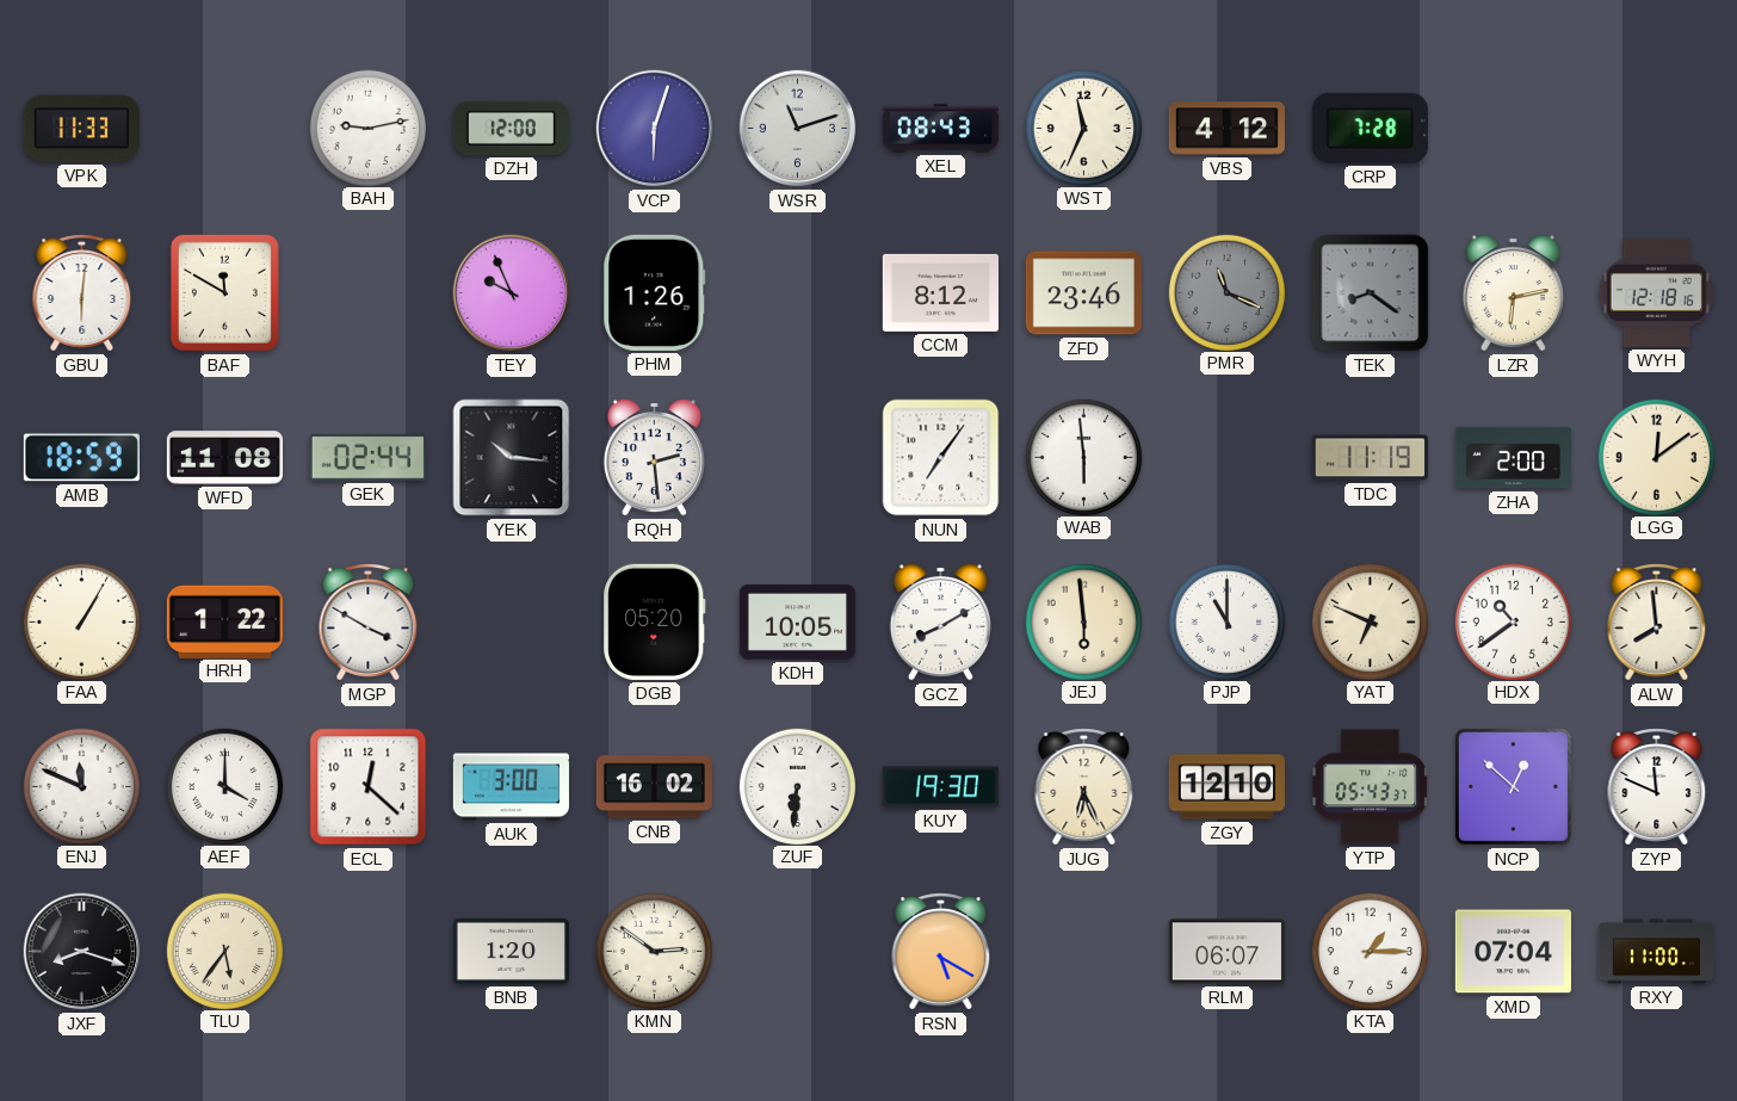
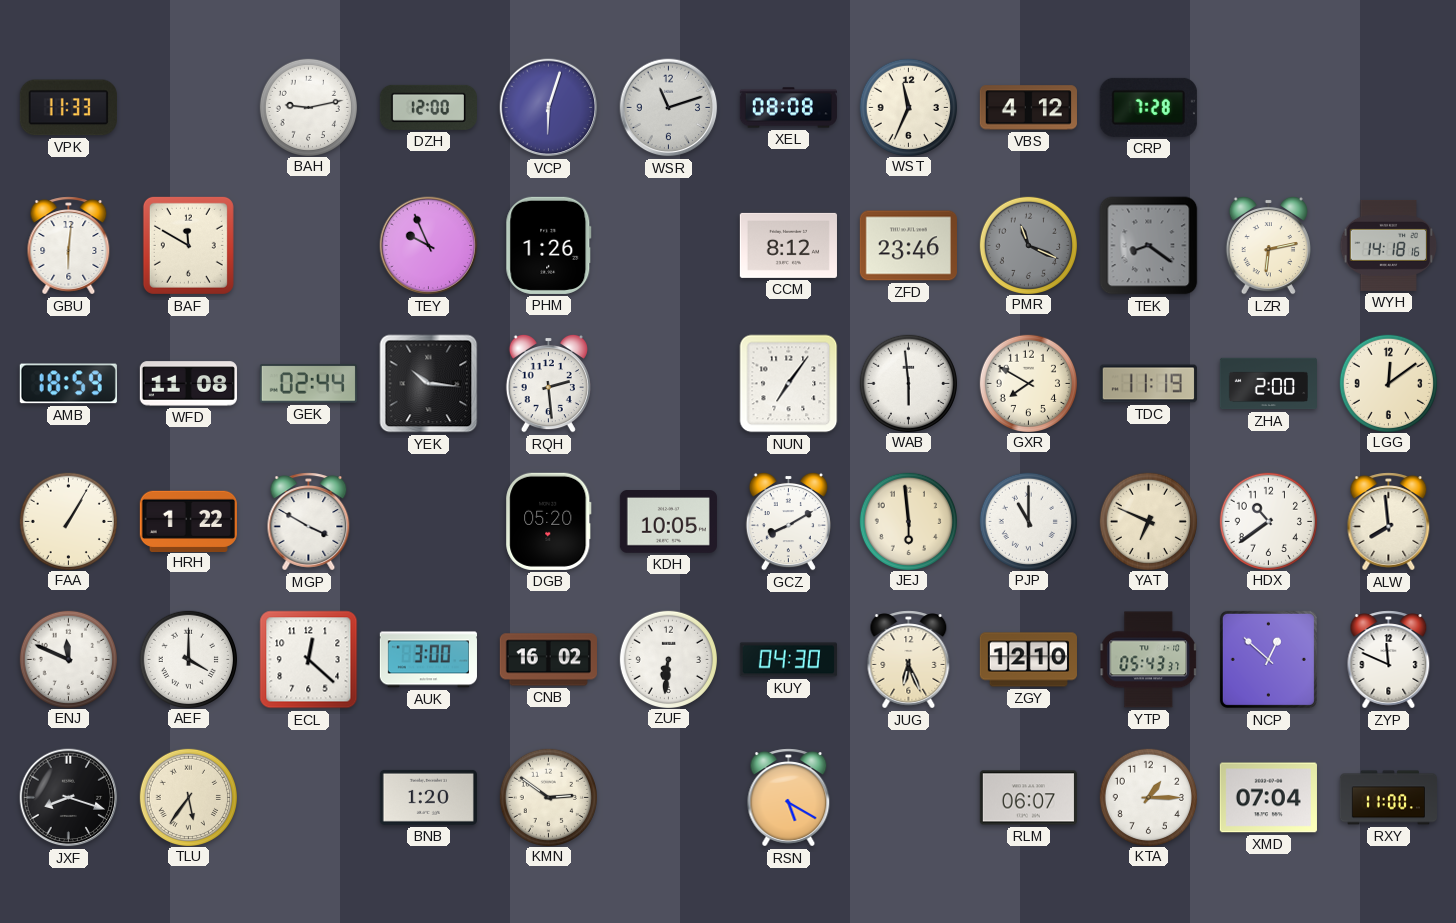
XEL: 08:43 -> 08:08 (788, 108)
WYH: 12:18 -> 14:18 (1389, 245)
GXR: none -> 7:50 (1028, 383)
KUY: 19:30 -> 04:30 (788, 660)
